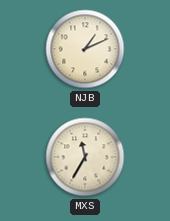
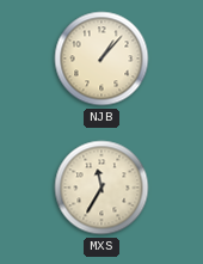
NJB: 1:11 -> 1:07 (101, 59)
